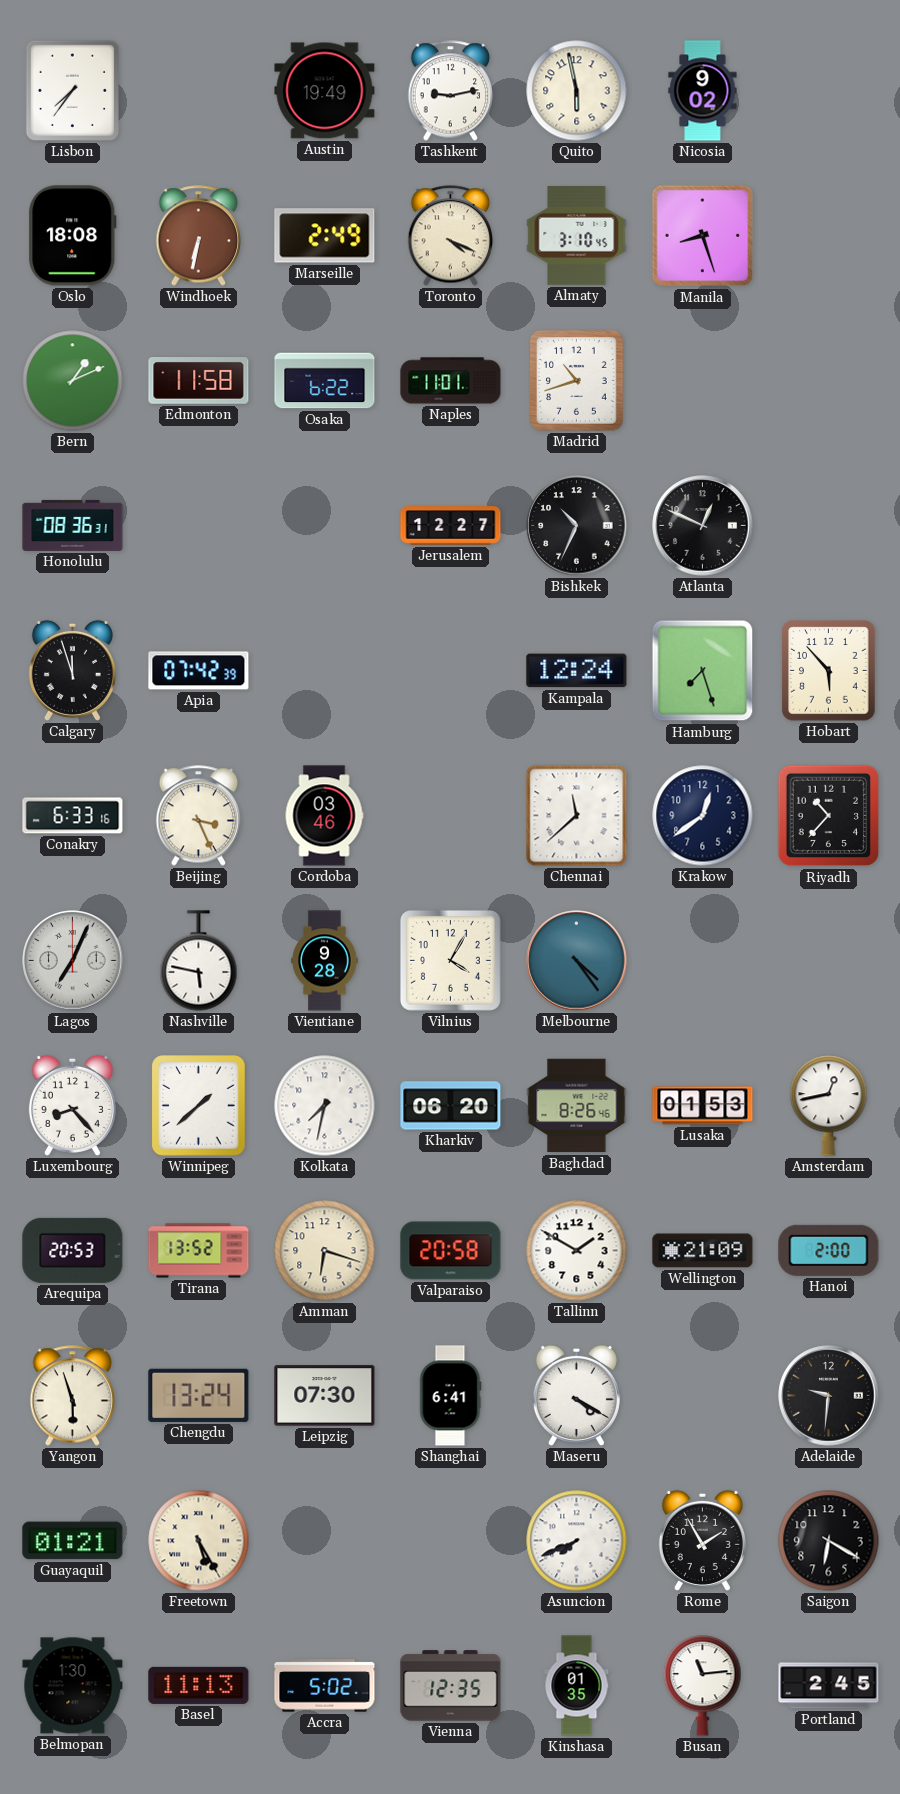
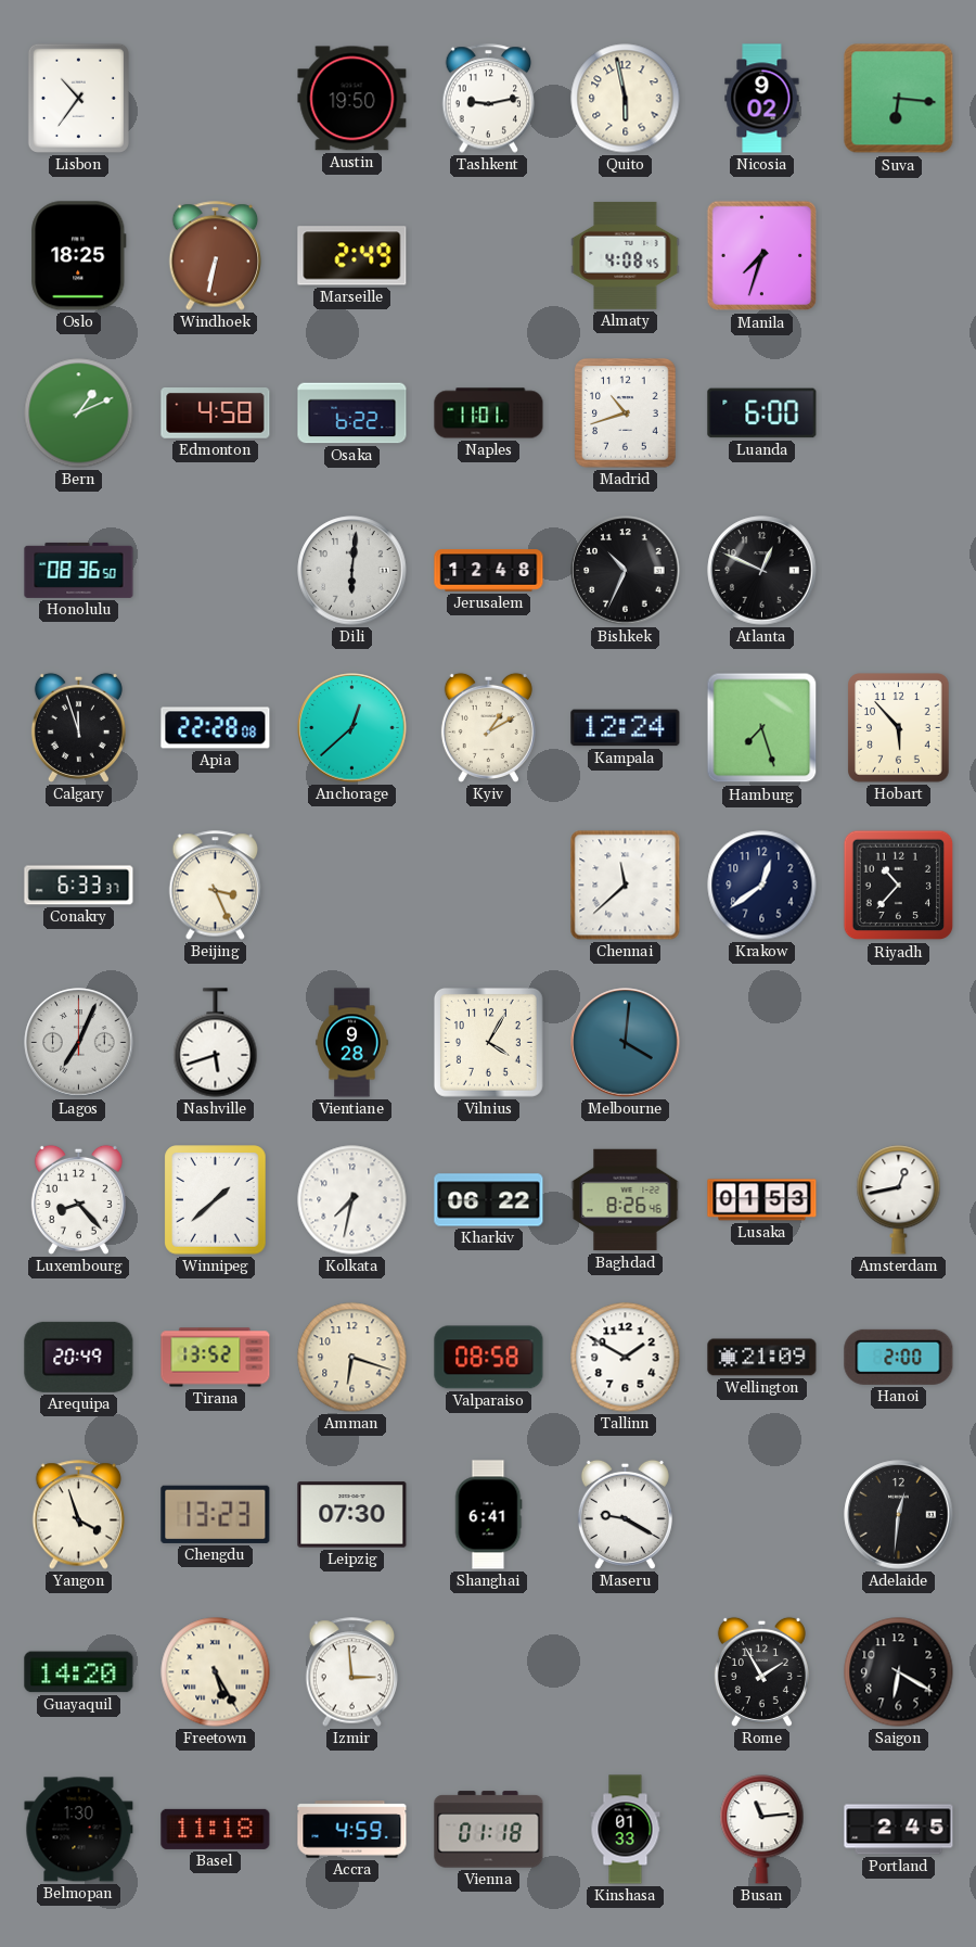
Lisbon: 7:36 -> 10:36 (78, 98)
Austin: 19:49 -> 19:50 (352, 99)
Suva: none -> 6:16 (899, 99)
Oslo: 18:08 -> 18:25 (79, 256)
Toronto: 4:19 -> none (451, 236)
Almaty: 3:10 -> 4:08 (626, 255)
Manila: 8:27 -> 7:33 (762, 256)
Edmonton: 11:58 -> 4:58 (216, 413)
Luanda: none -> 6:00 (762, 413)
Honolulu: 08:36:31 -> 08:36:50 (79, 570)
Dili: none -> 6:01 (352, 571)
Jerusalem: 12:27 -> 12:48 (489, 571)
Apia: 07:42 -> 22:28 (216, 728)
Anchorage: none -> 12:38 (352, 728)
Kyiv: none -> 1:10 (488, 727)
Conakry: 6:33:16 -> 6:33:37 (79, 886)
Cordoba: 03:46 -> none (324, 816)
Nashville: 5:47 -> 5:42 (216, 1043)
Melbourne: 4:24 -> 4:01 (626, 1043)
Kharkiv: 06:20 -> 06:22 (489, 1200)
Arequipa: 20:53 -> 20:49 (79, 1357)
Valparaiso: 20:58 -> 08:58 (489, 1358)
Yangon: 5:57 -> 3:57 (79, 1515)
Chengdu: 13:24 -> 13:23 (216, 1514)
Maseru: 4:20 -> 9:20 (625, 1514)
Adelaide: 9:31 -> 12:31 (899, 1515)
Guayaquil: 01:21 -> 14:20 (79, 1672)
Izmir: none -> 2:59 (352, 1672)
Asuncion: 7:41 -> none (577, 1541)
Basel: 11:13 -> 11:18 (216, 1829)
Accra: 5:02 -> 4:59 (352, 1830)
Vienna: 12:35 -> 01:18 (489, 1830)
Kinshasa: 01:35 -> 01:33 (626, 1830)
